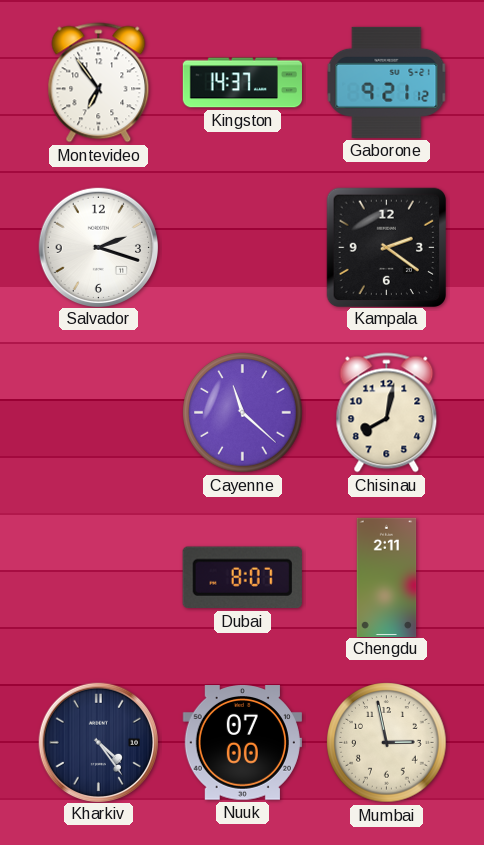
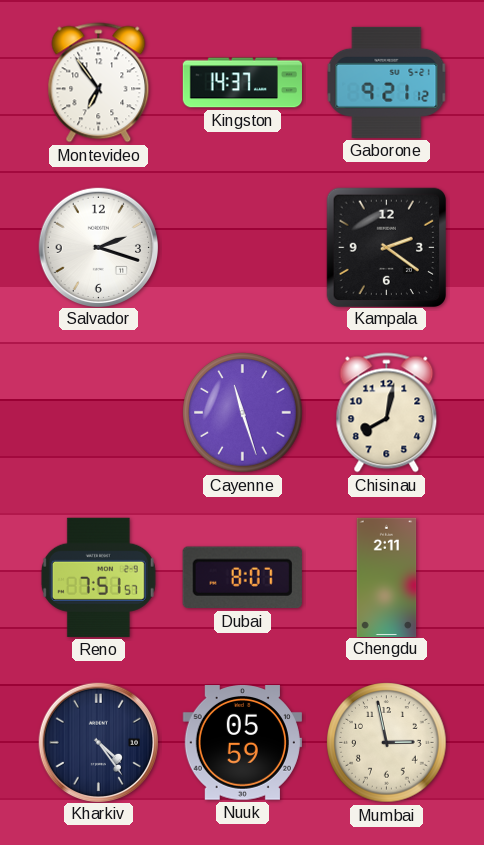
Cayenne: 11:22 -> 11:27 (243, 413)
Reno: none -> 7:51 (98, 577)
Nuuk: 07:00 -> 05:59 (242, 743)
